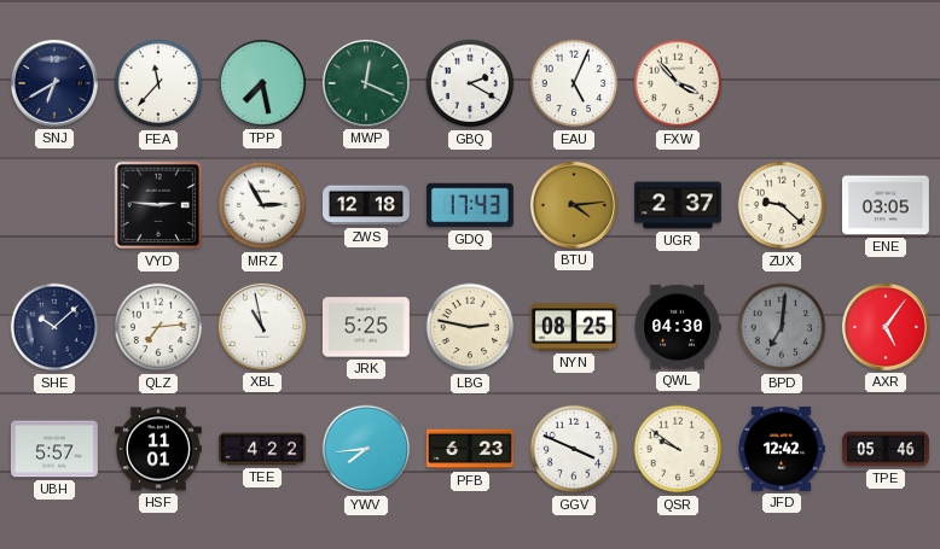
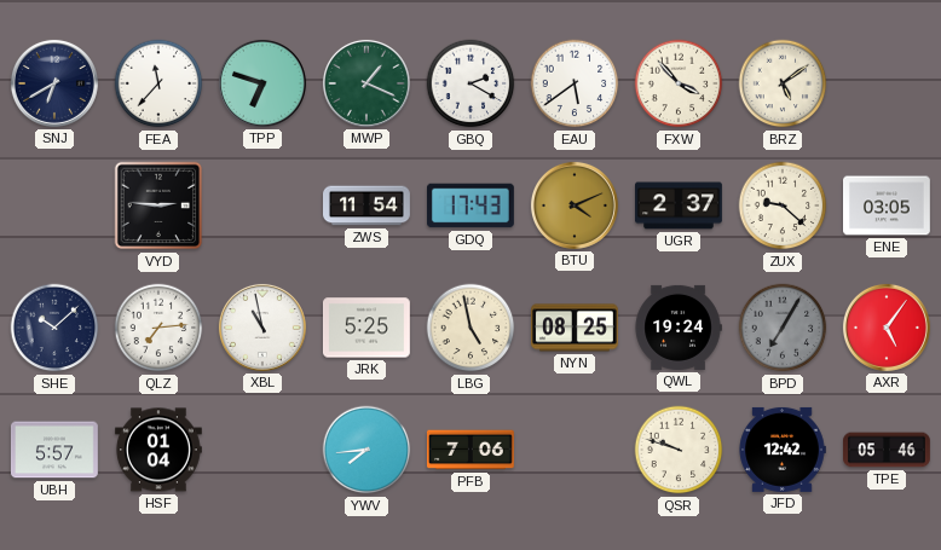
TPP: 7:28 -> 6:48 (262, 83)
MWP: 12:19 -> 1:19 (366, 83)
EAU: 5:04 -> 5:39 (575, 83)
BRZ: none -> 5:09 (783, 83)
MRZ: 2:55 -> none (262, 205)
ZWS: 12:18 -> 11:54 (368, 205)
BTU: 4:14 -> 4:11 (575, 205)
LBG: 2:47 -> 4:58 (470, 328)
QWL: 04:30 -> 19:24 (679, 328)
BPD: 7:01 -> 7:05 (783, 328)
HSF: 11:01 -> 01:04 (158, 450)
TEE: 4:22 -> none (263, 449)
PFB: 6:23 -> 7:06 (470, 450)
GGV: 3:49 -> none (574, 449)
QSR: 9:51 -> 9:48 (679, 450)
